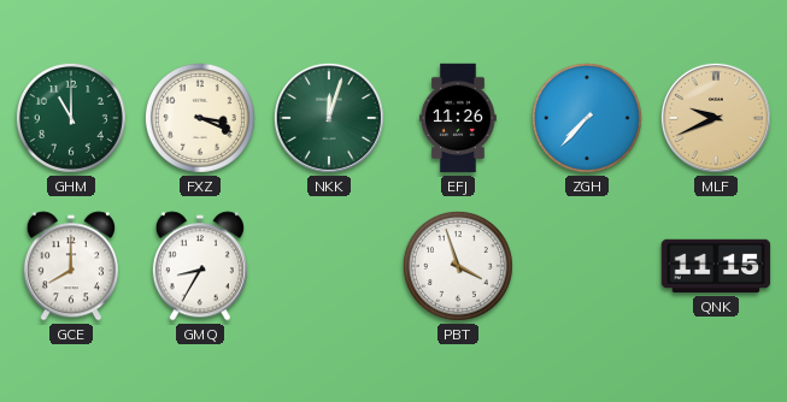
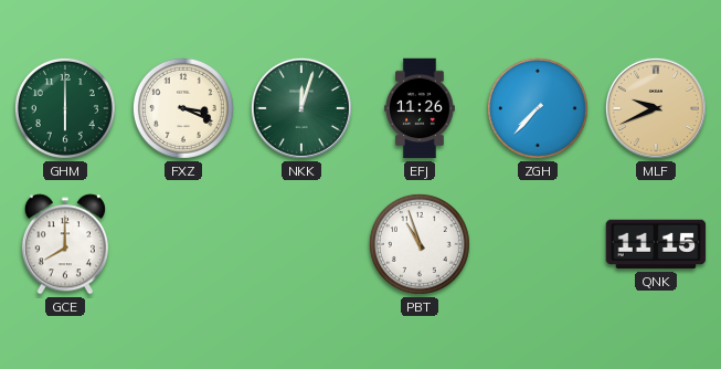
GHM: 11:00 -> 6:00 (65, 108)
GMQ: 8:35 -> none (200, 266)
PBT: 3:57 -> 10:57 (420, 244)
